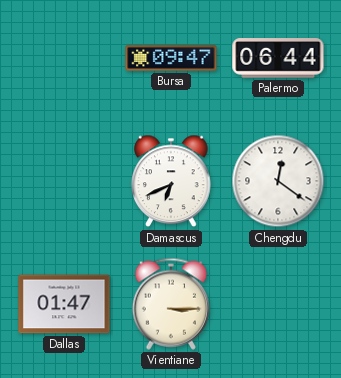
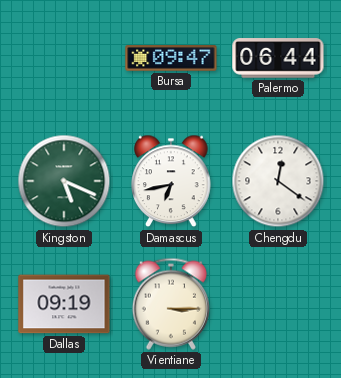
Kingston: none -> 5:19 (64, 181)
Damascus: 6:41 -> 6:43 (171, 181)
Dallas: 01:47 -> 09:19 (64, 304)
